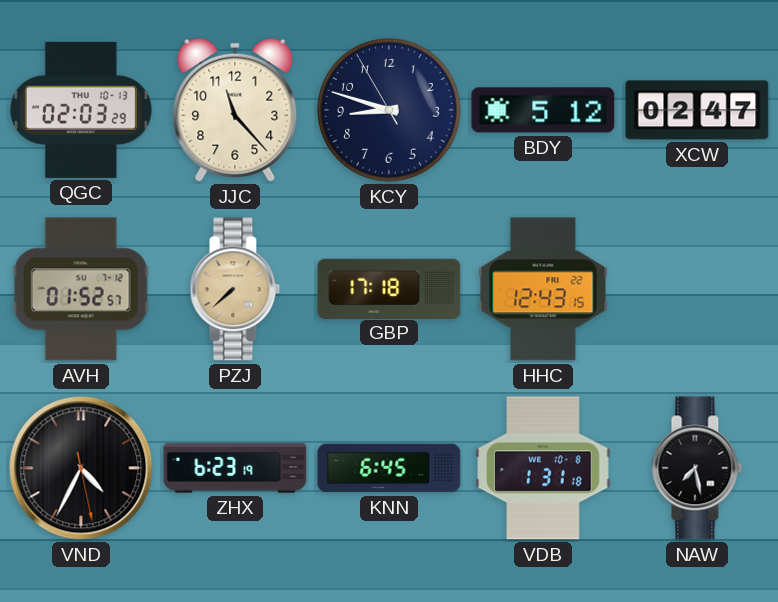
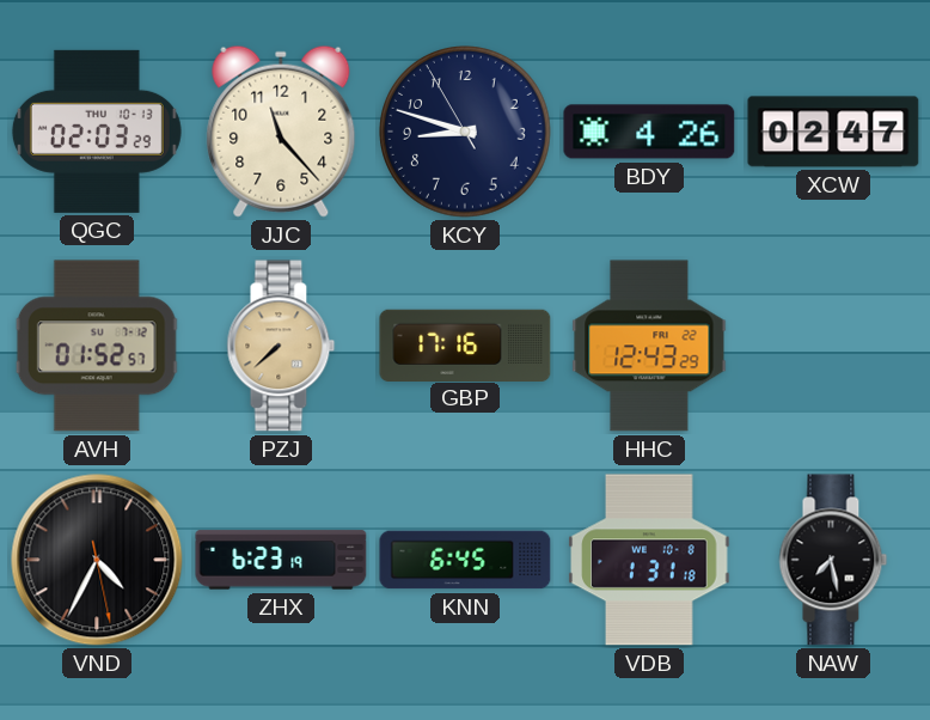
BDY: 5:12 -> 4:26 (649, 132)
GBP: 17:18 -> 17:16 (465, 344)
HHC: 12:43:15 -> 12:43:29 (649, 346)
